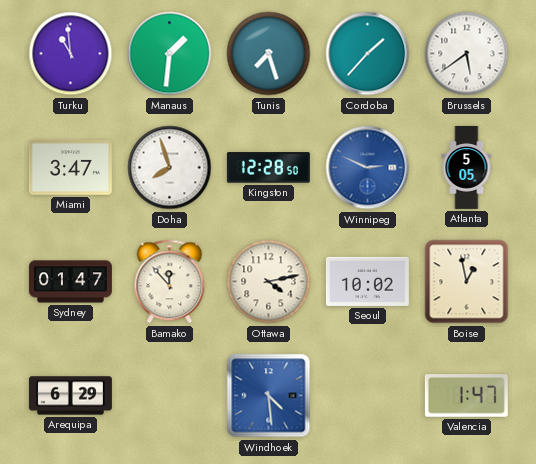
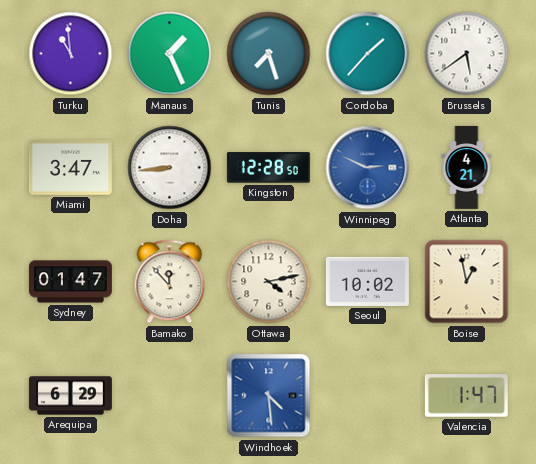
Manaus: 1:31 -> 1:26 (170, 54)
Doha: 7:57 -> 8:44 (170, 168)
Atlanta: 5:05 -> 4:21 (467, 167)
